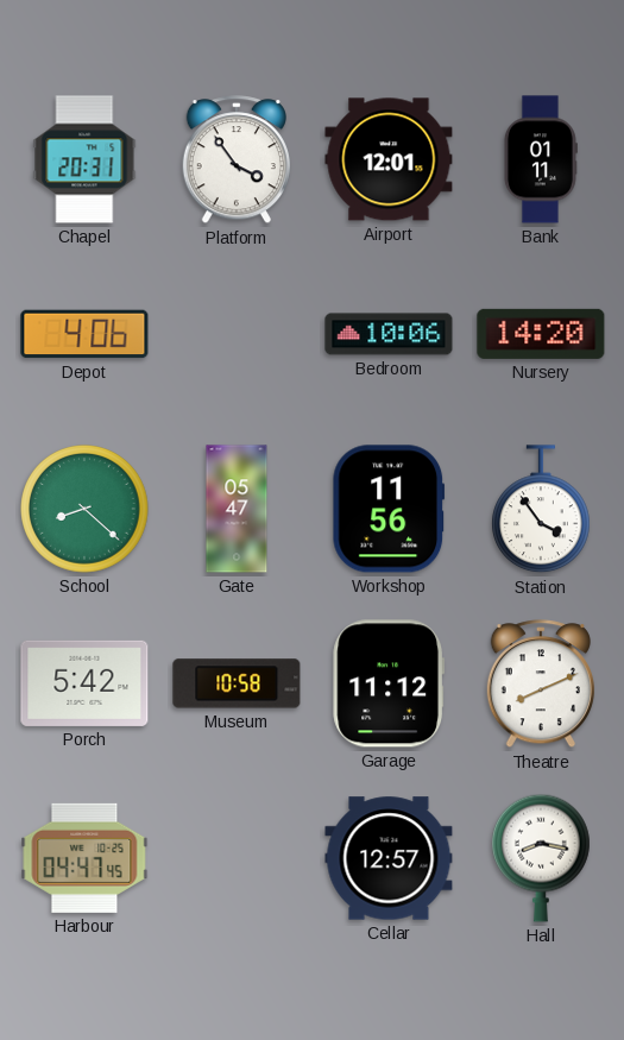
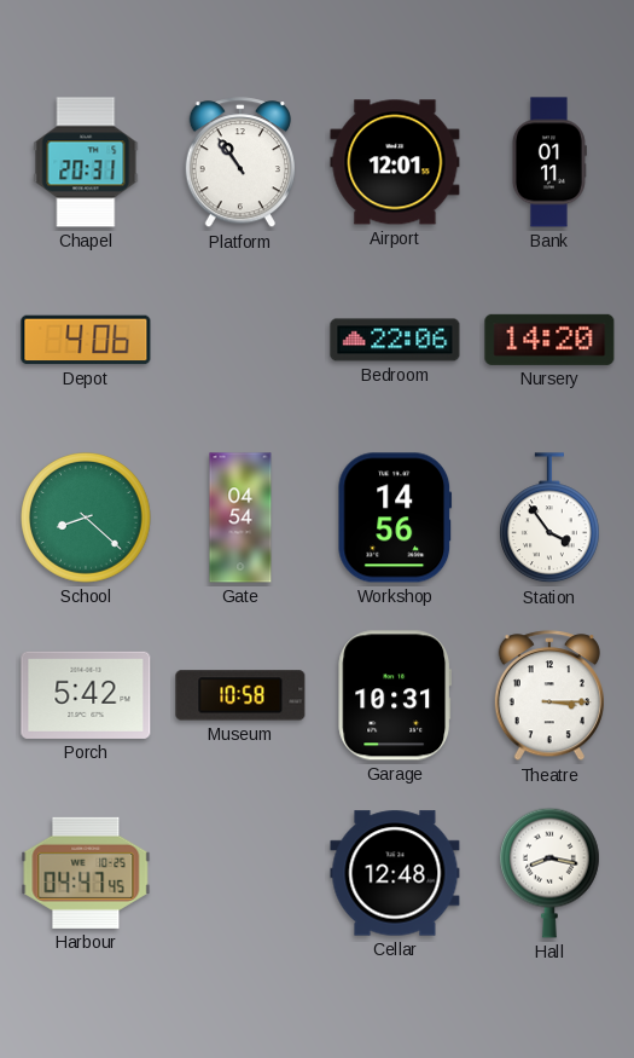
Platform: 3:54 -> 10:54 (240, 163)
Bedroom: 10:06 -> 22:06 (395, 340)
Gate: 05:47 -> 04:54 (240, 518)
Workshop: 11:56 -> 14:56 (395, 518)
Garage: 11:12 -> 10:31 (395, 695)
Theatre: 8:11 -> 3:15 (549, 696)
Cellar: 12:57 -> 12:48 (395, 873)
